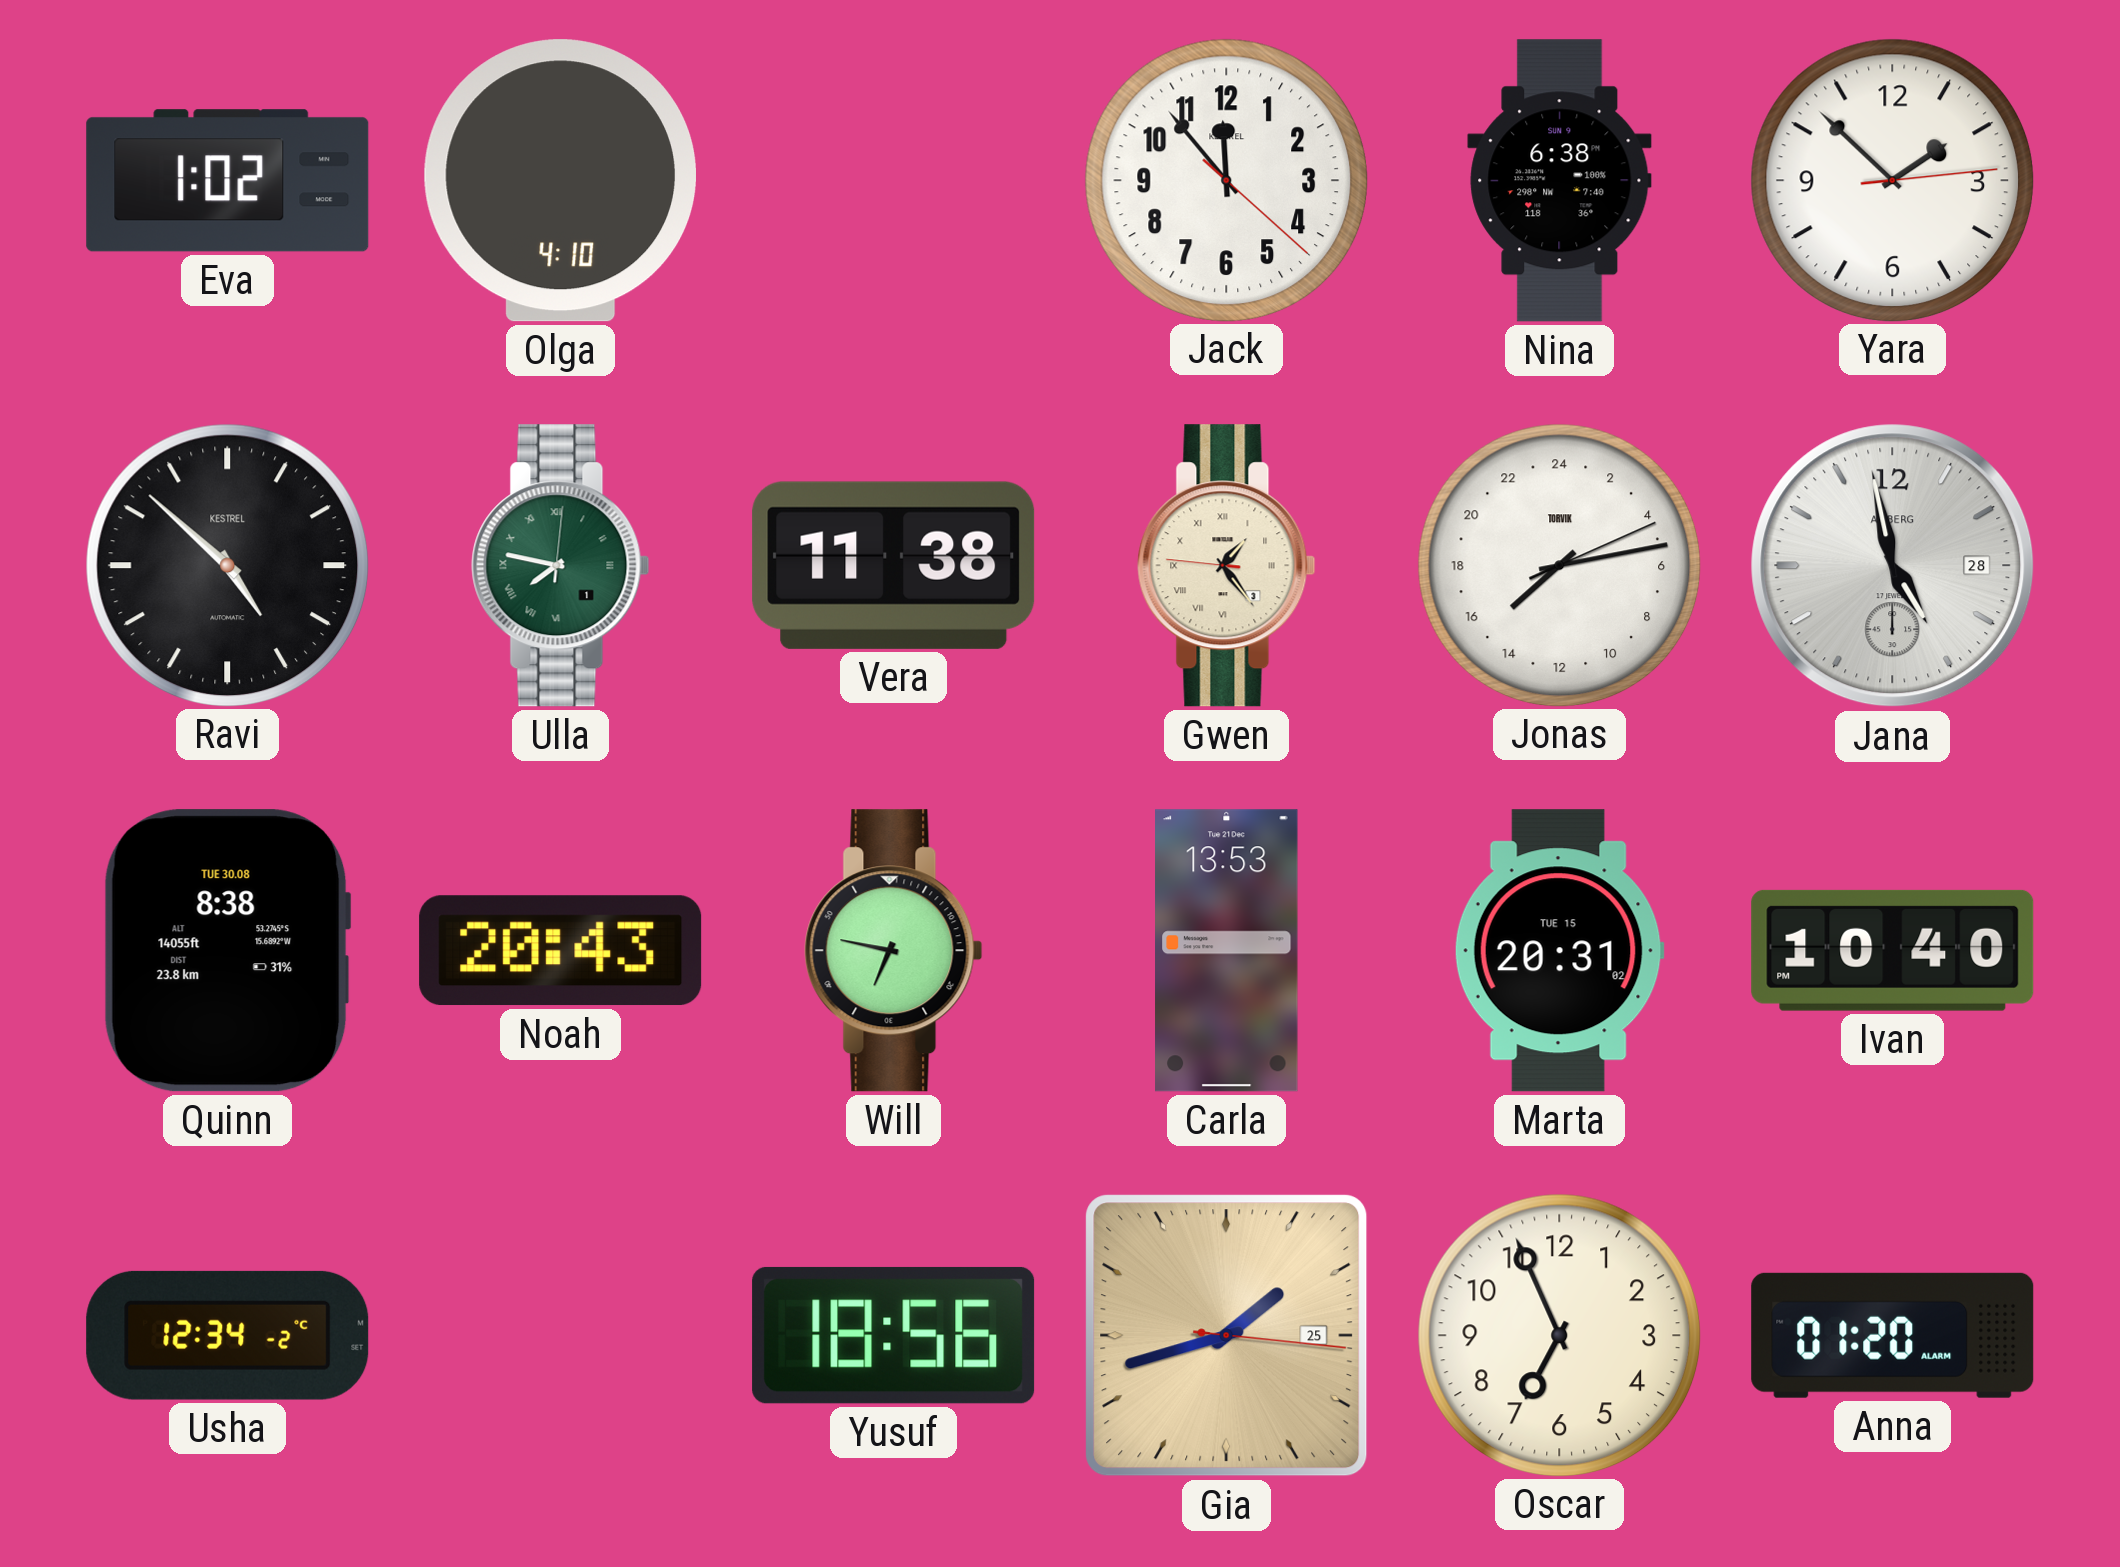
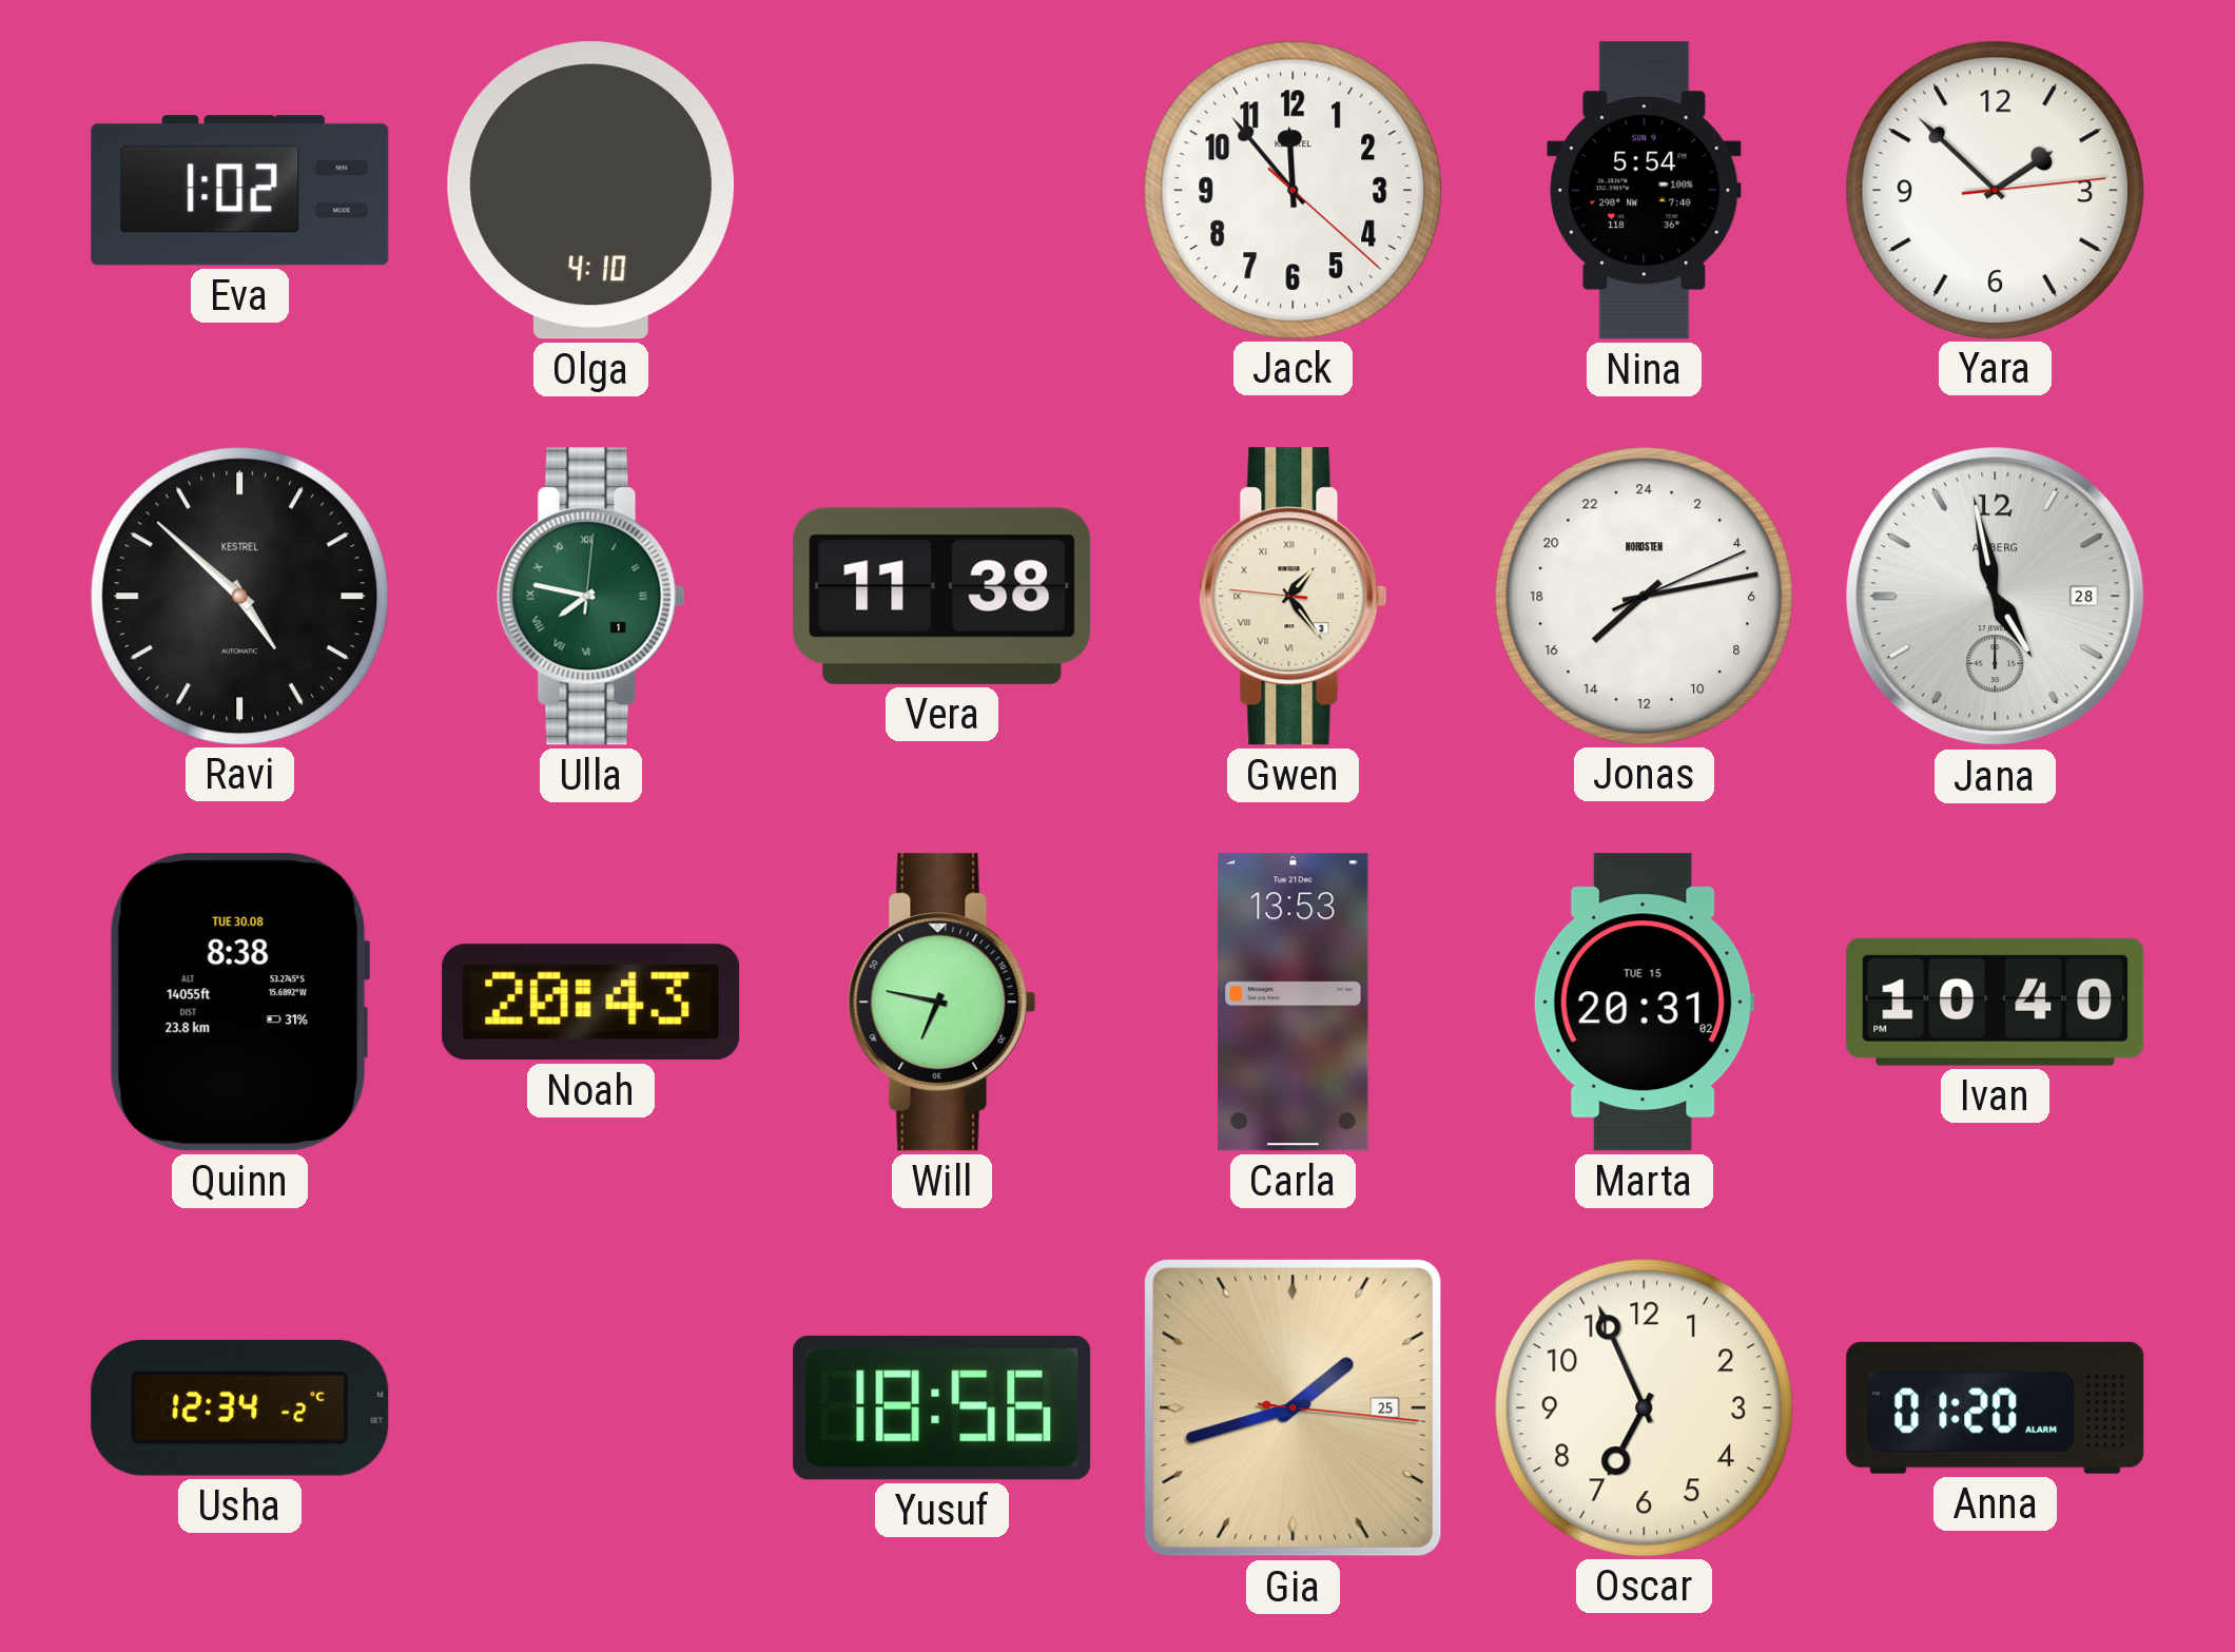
Nina: 6:38 -> 5:54 (1645, 191)
Jonas brand: TORVIK -> NORDSTEN (1644, 596)
